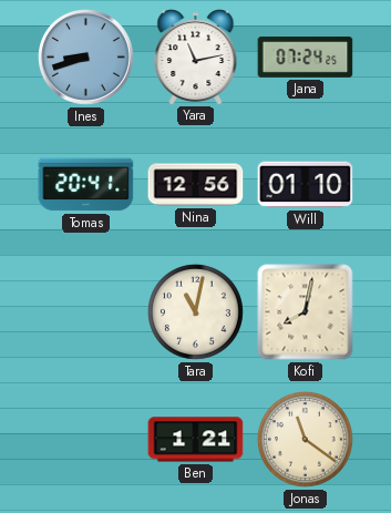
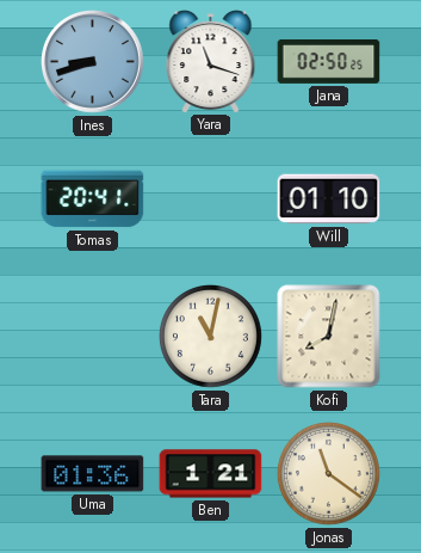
Yara: 11:13 -> 11:18 (211, 62)
Jana: 07:24 -> 02:50 (329, 62)
Nina: 12:56 -> none (196, 185)
Uma: none -> 01:36 (93, 474)
